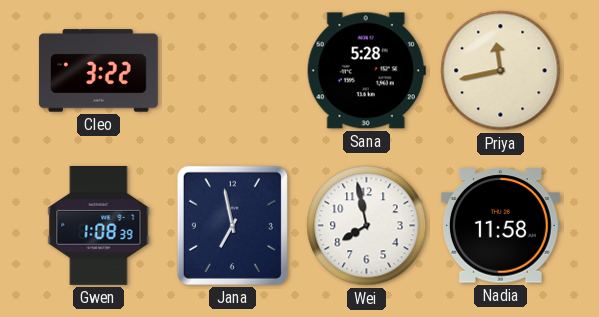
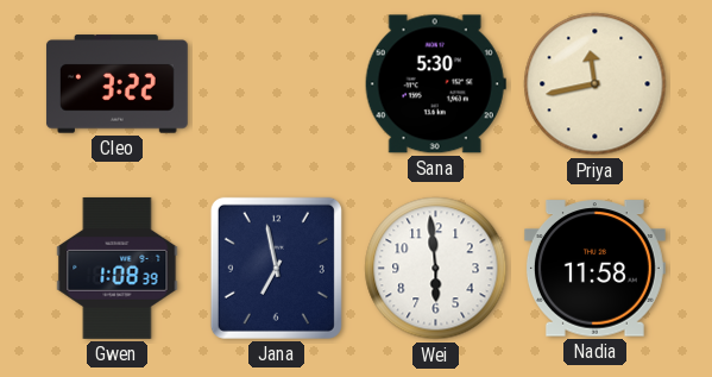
Sana: 5:28 -> 5:30 (435, 84)
Wei: 7:58 -> 5:59 (436, 269)
